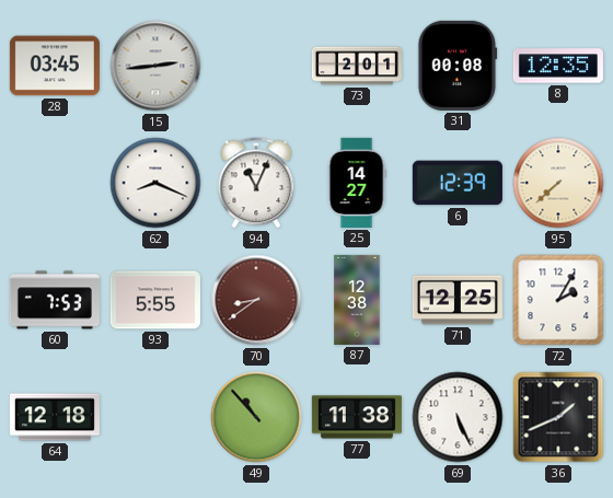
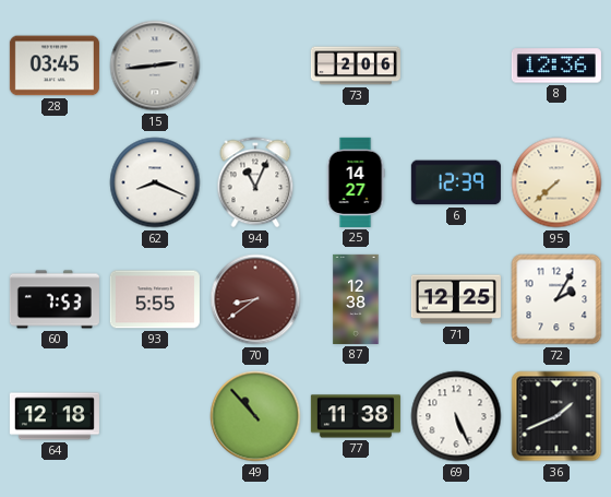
73: 2:01 -> 2:06 (356, 66)
31: 00:08 -> none (458, 66)
8: 12:35 -> 12:36 (556, 66)
